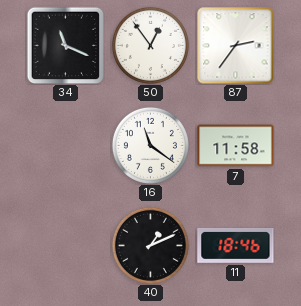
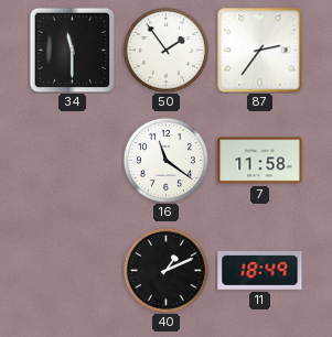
34: 11:19 -> 11:30 (72, 50)
50: 12:54 -> 1:54 (165, 50)
11: 18:46 -> 18:49 (260, 271)
